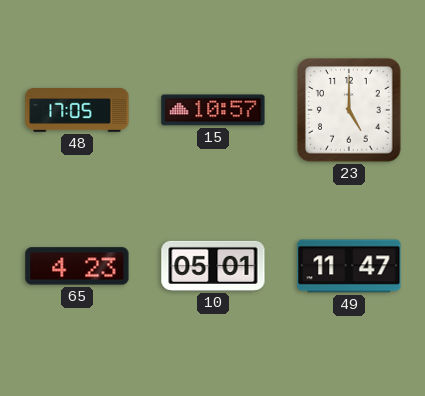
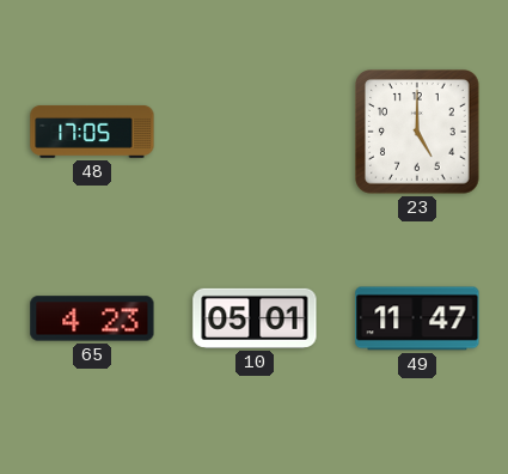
15: 10:57 -> none (213, 110)
